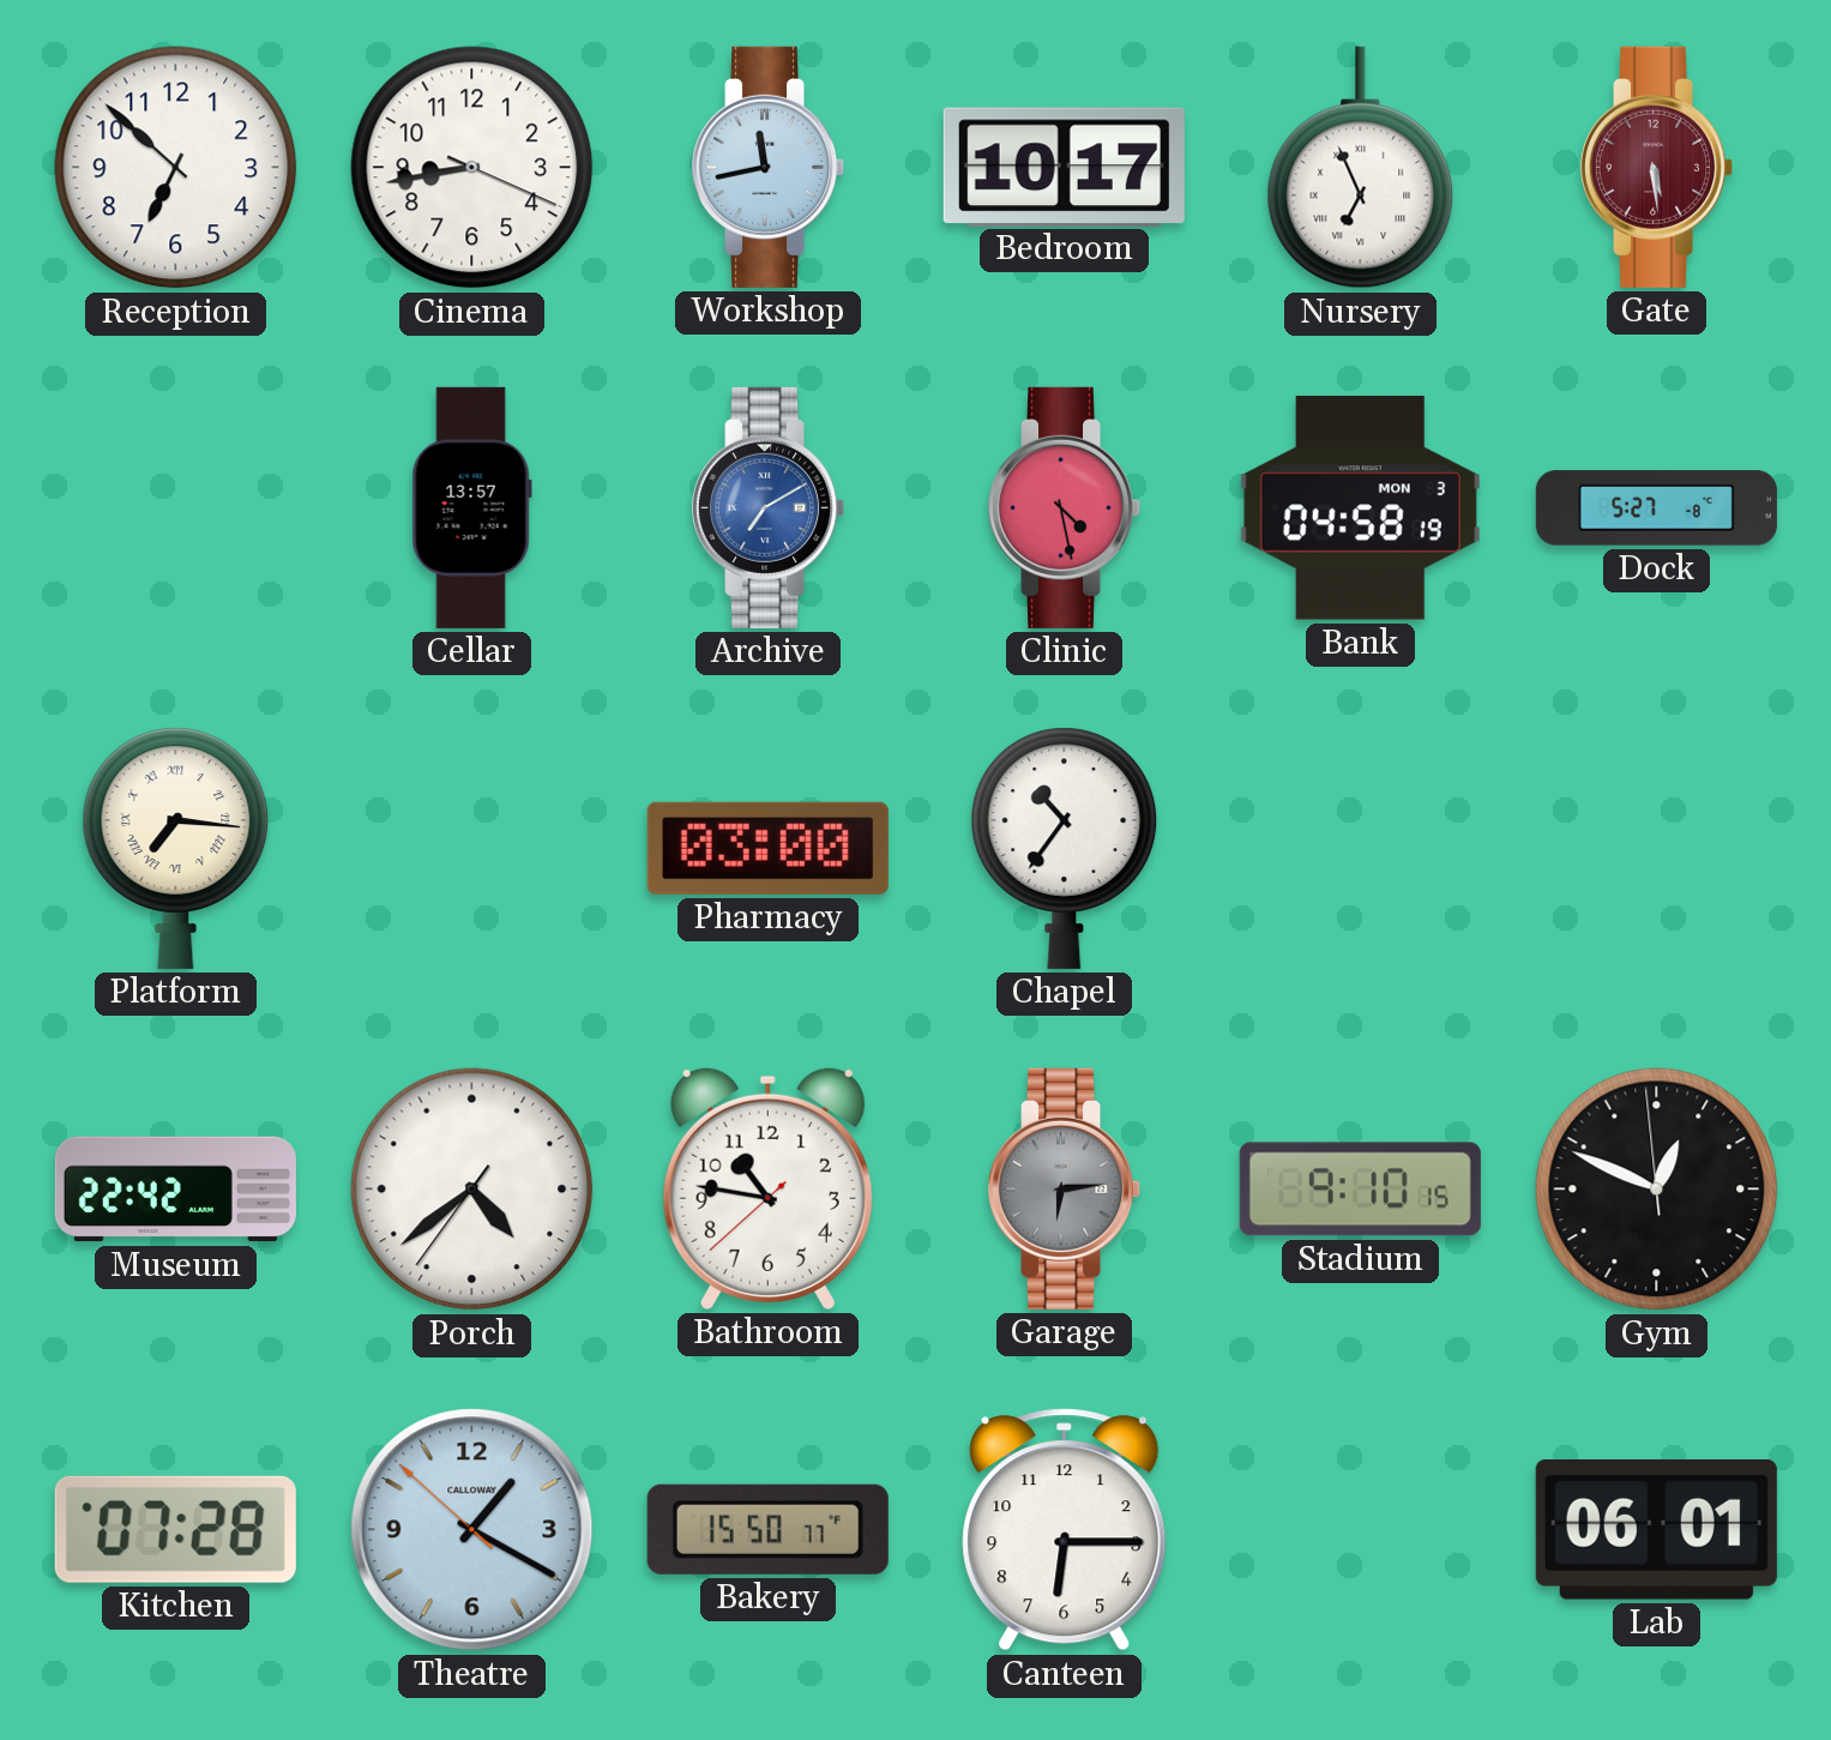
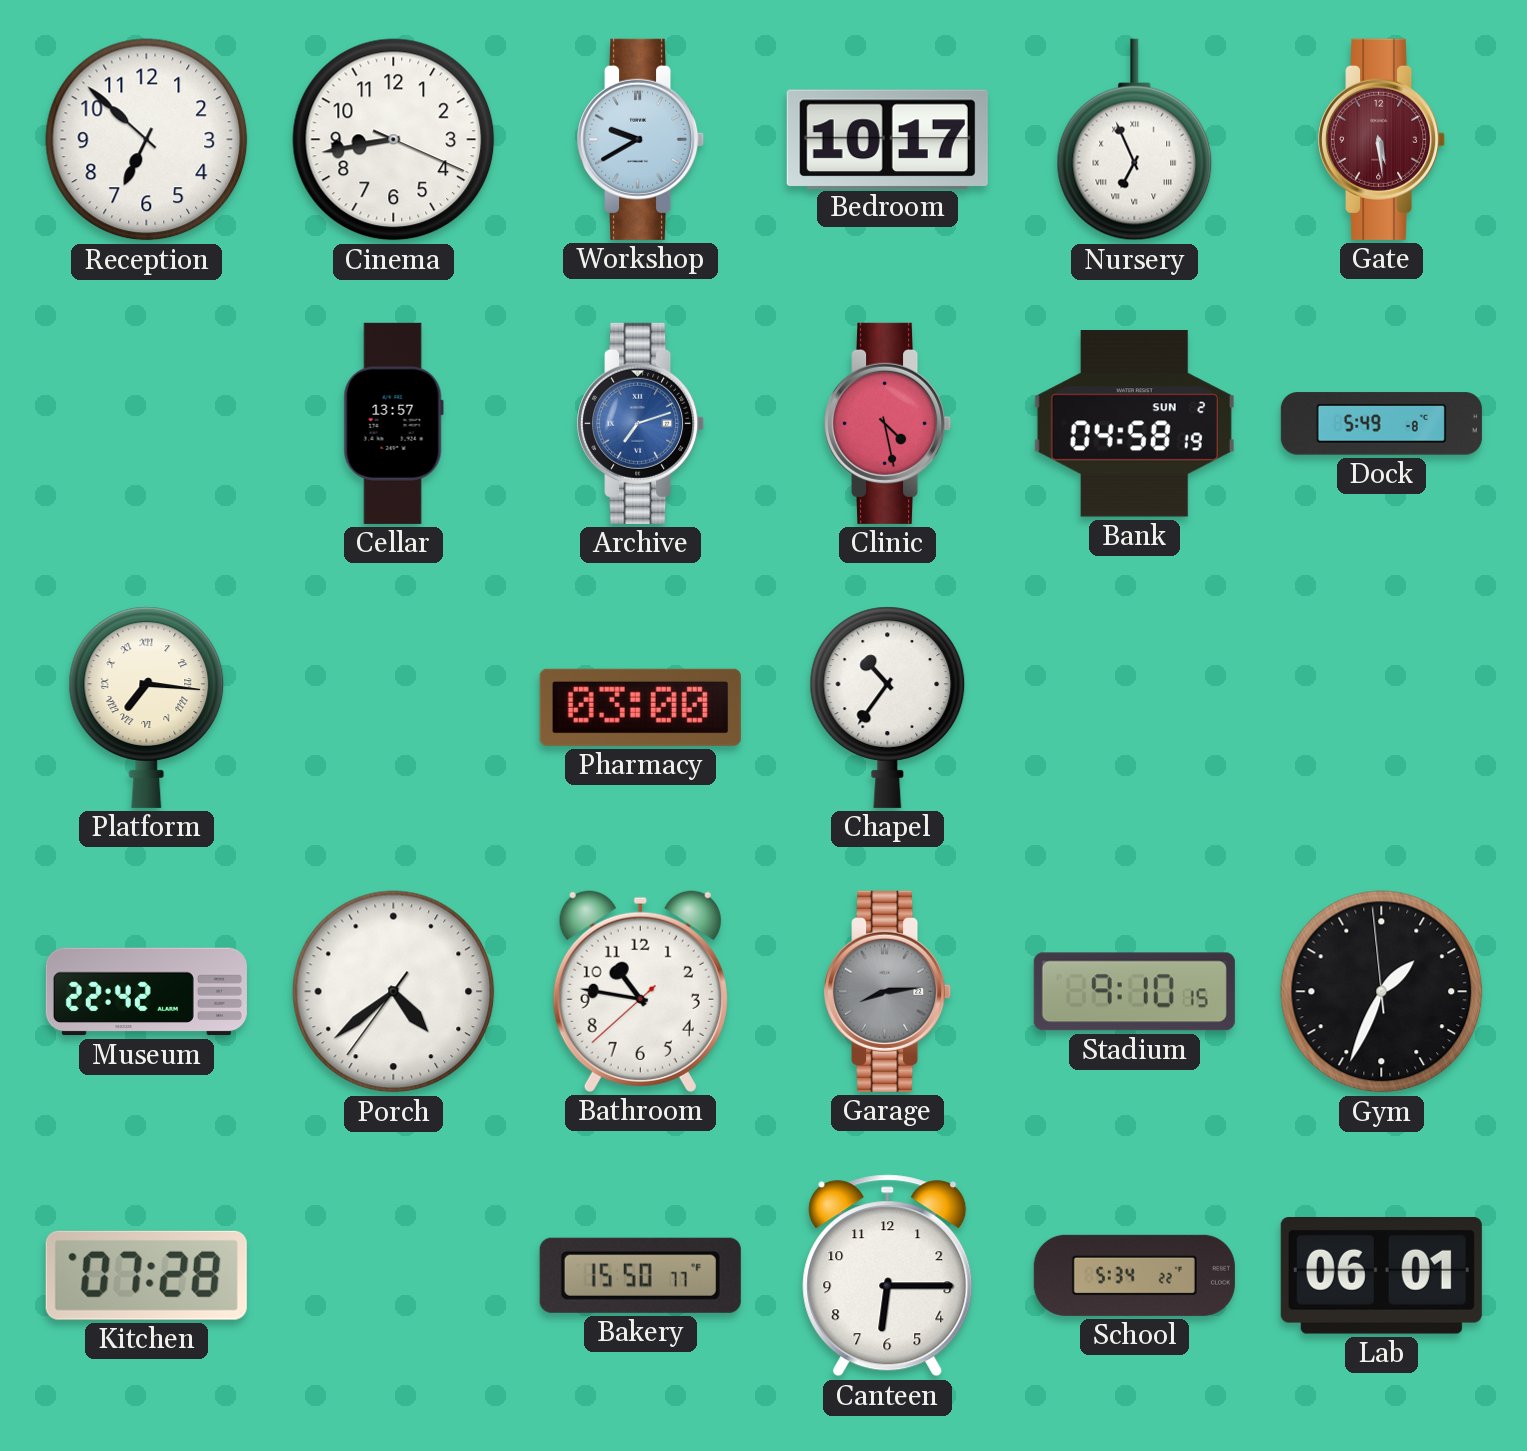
Workshop: 11:43 -> 9:40 (641, 139)
Archive: 7:10 -> 7:12 (641, 423)
Bank date: MON 3 -> SUN 2 (1134, 424)
Dock: 5:27 -> 5:49 (1381, 424)
Garage: 6:14 -> 8:14 (888, 991)
Gym: 12:48 -> 1:33 (1382, 992)
Theatre: 1:19 -> none (472, 1530)
School: none -> 5:34 (1134, 1275)
